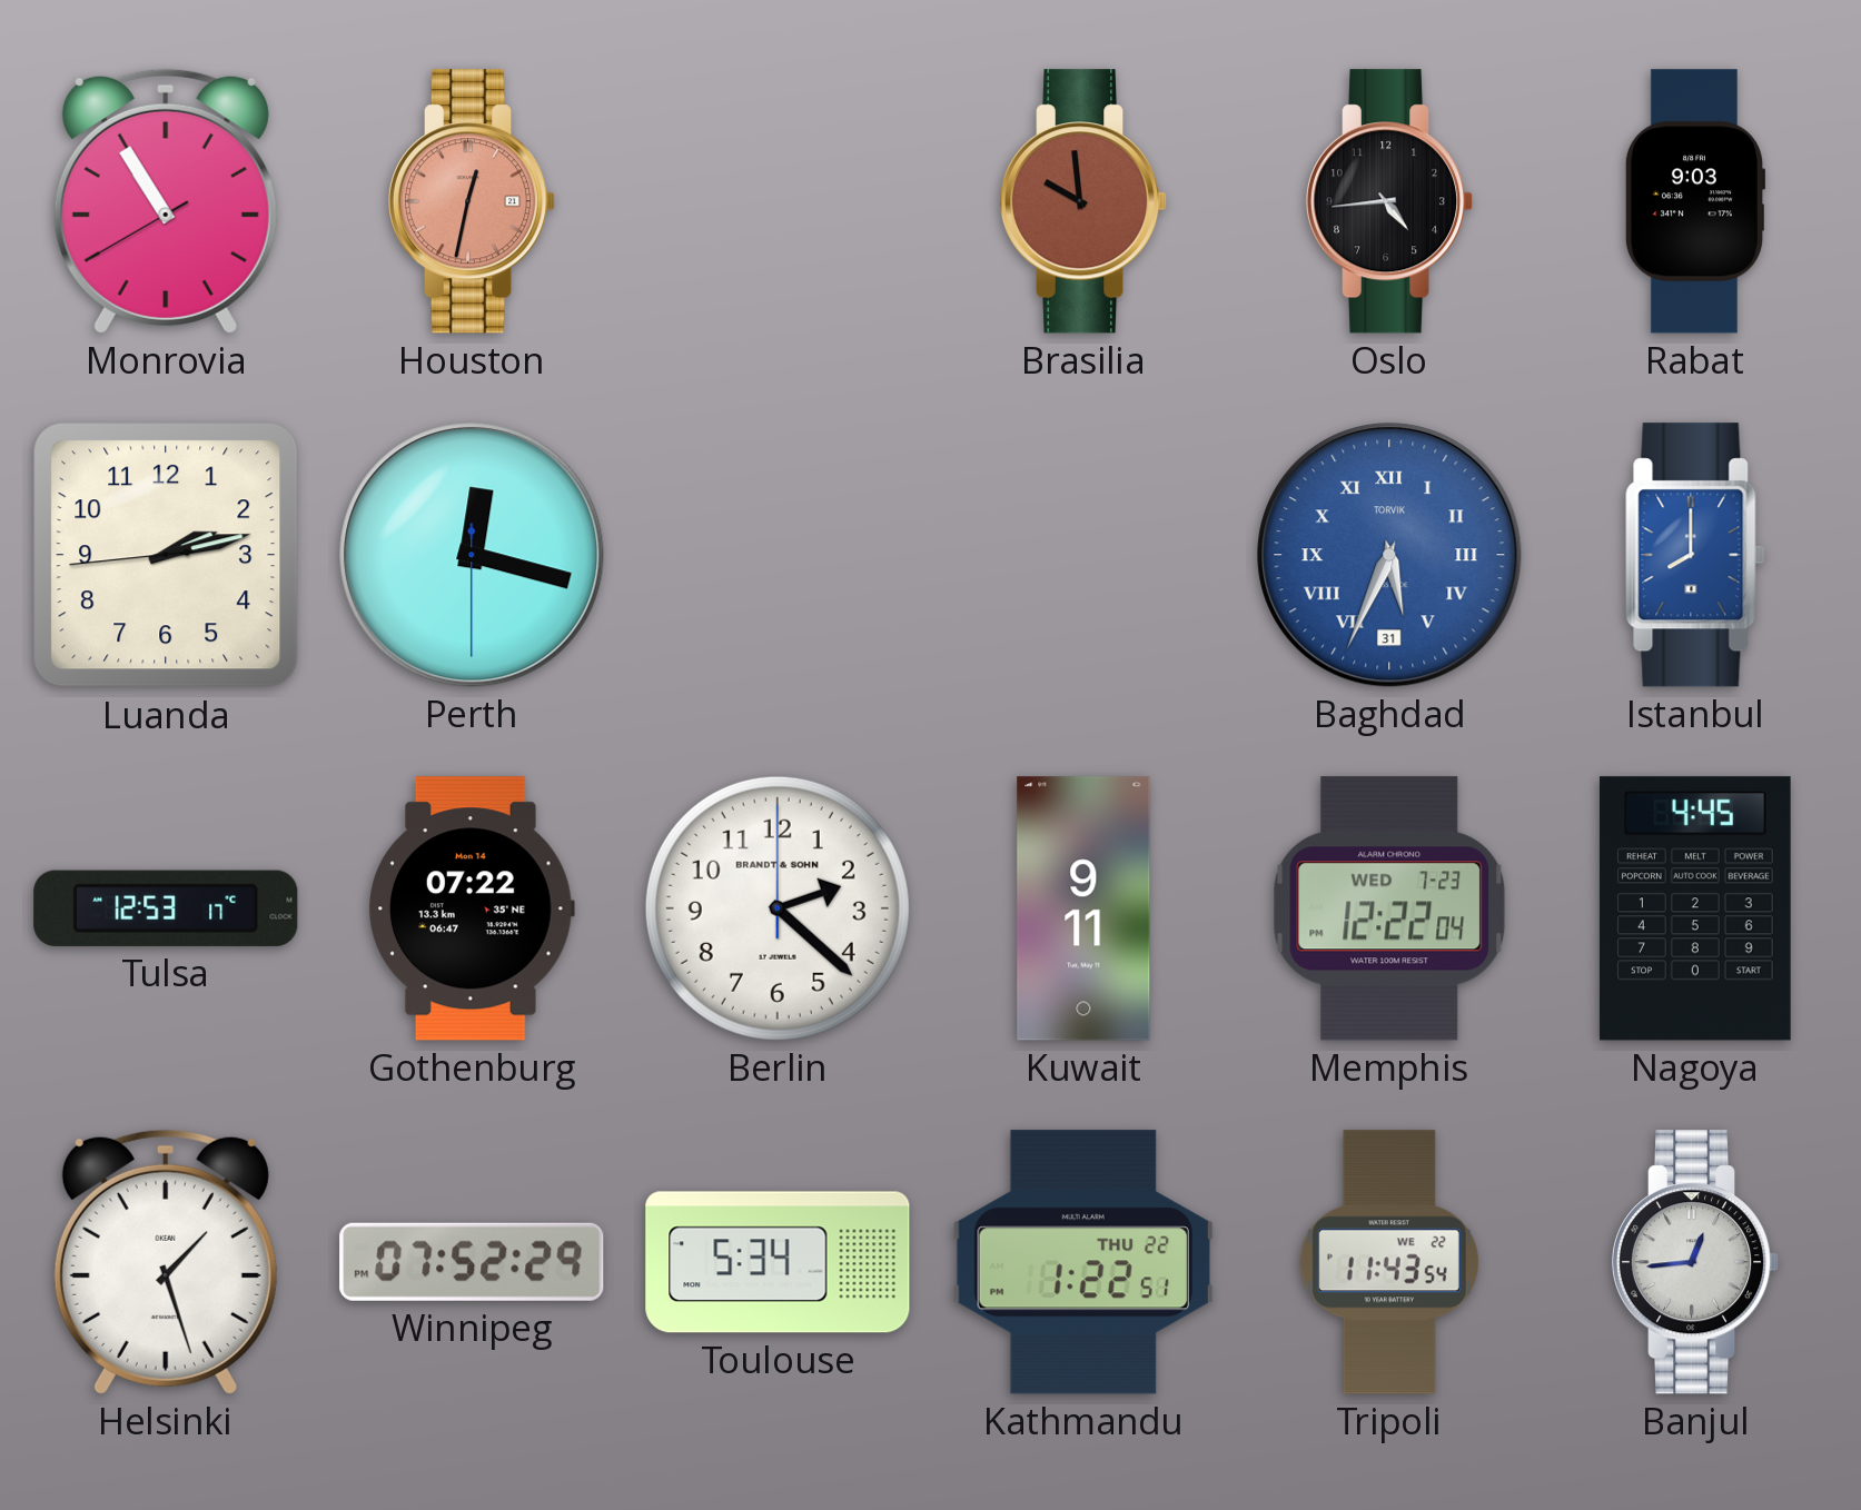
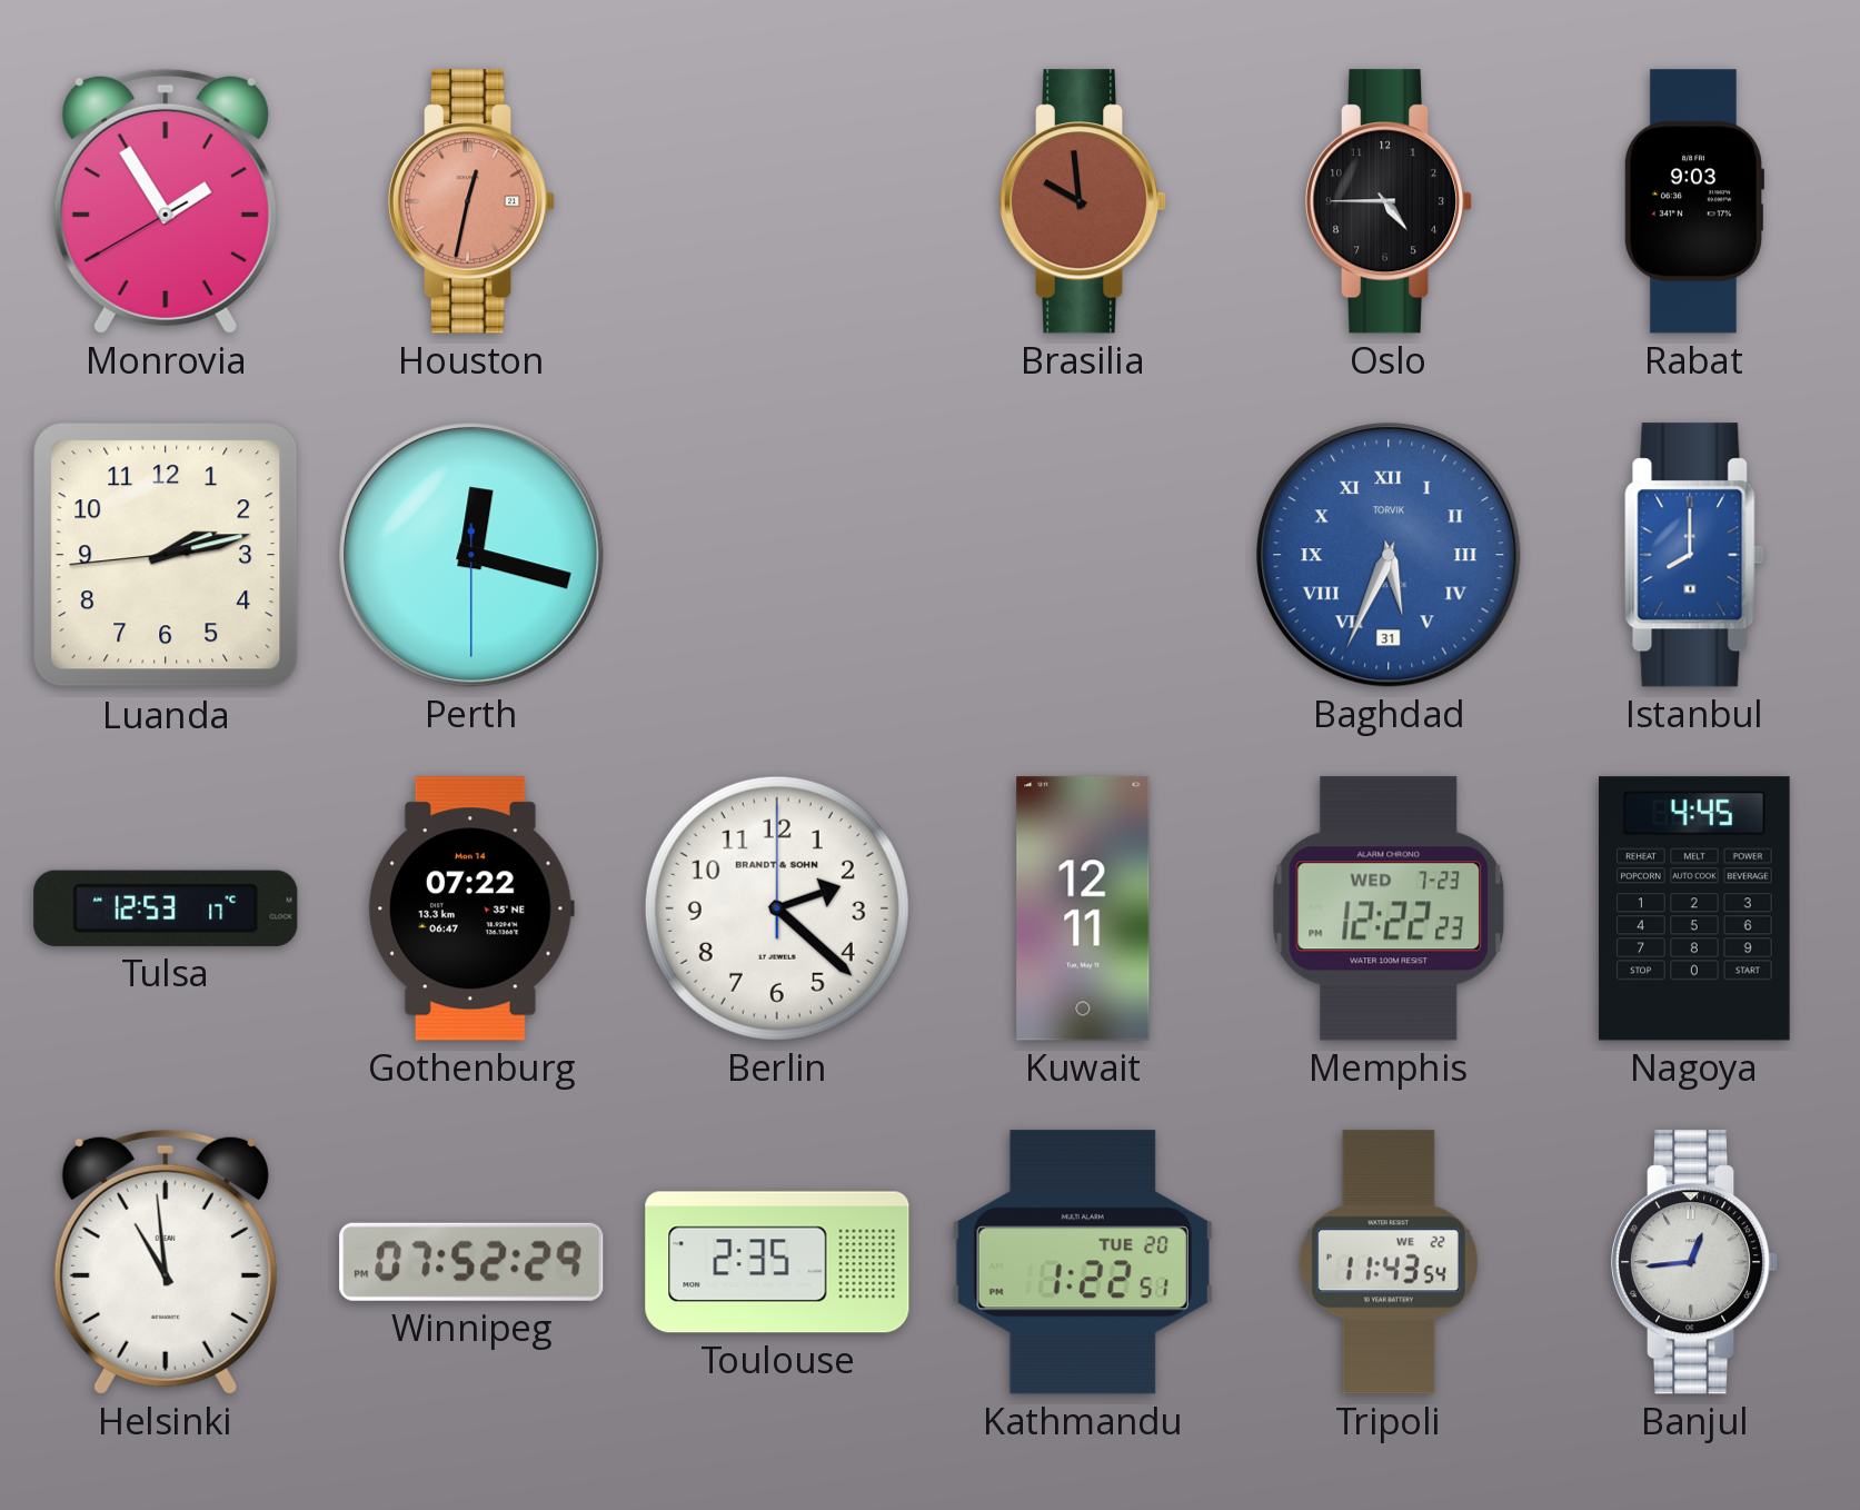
Monrovia: 10:54 -> 1:54 (166, 201)
Oslo: 4:44 -> 4:45 (1389, 201)
Kuwait: 9:11 -> 12:11 (1083, 908)
Memphis: 12:22:04 -> 12:22:23 (1389, 908)
Helsinki: 1:27 -> 10:59 (166, 1262)
Toulouse: 5:34 -> 2:35 (777, 1262)
Kathmandu date: THU 22 -> TUE 20 (1083, 1262)
